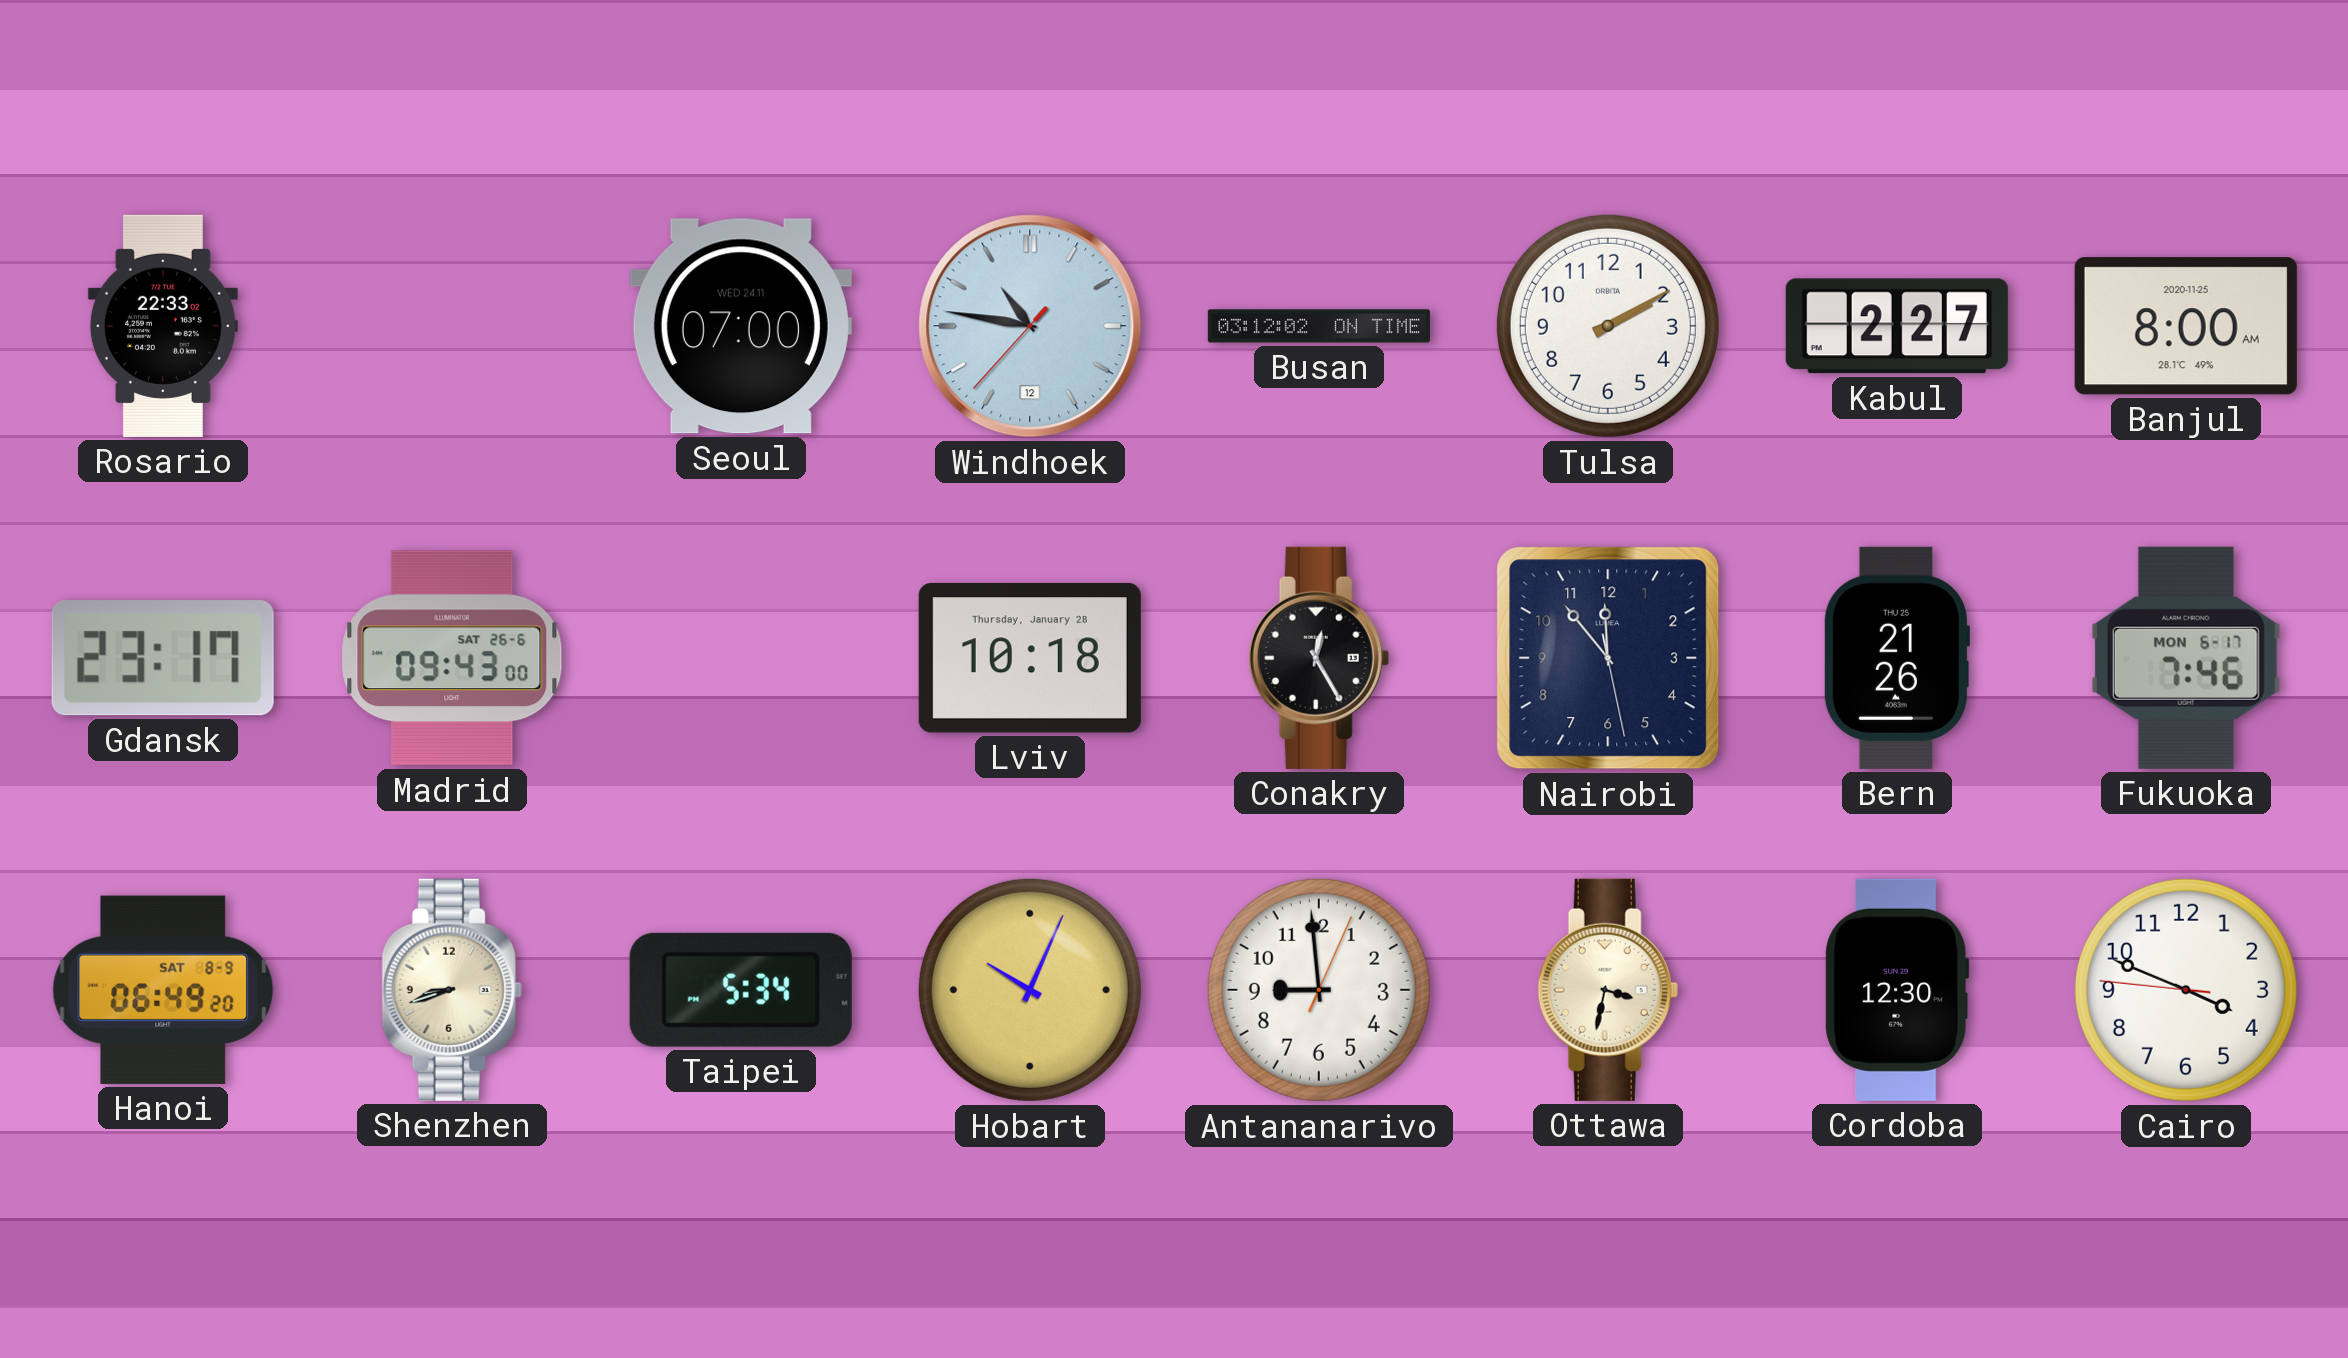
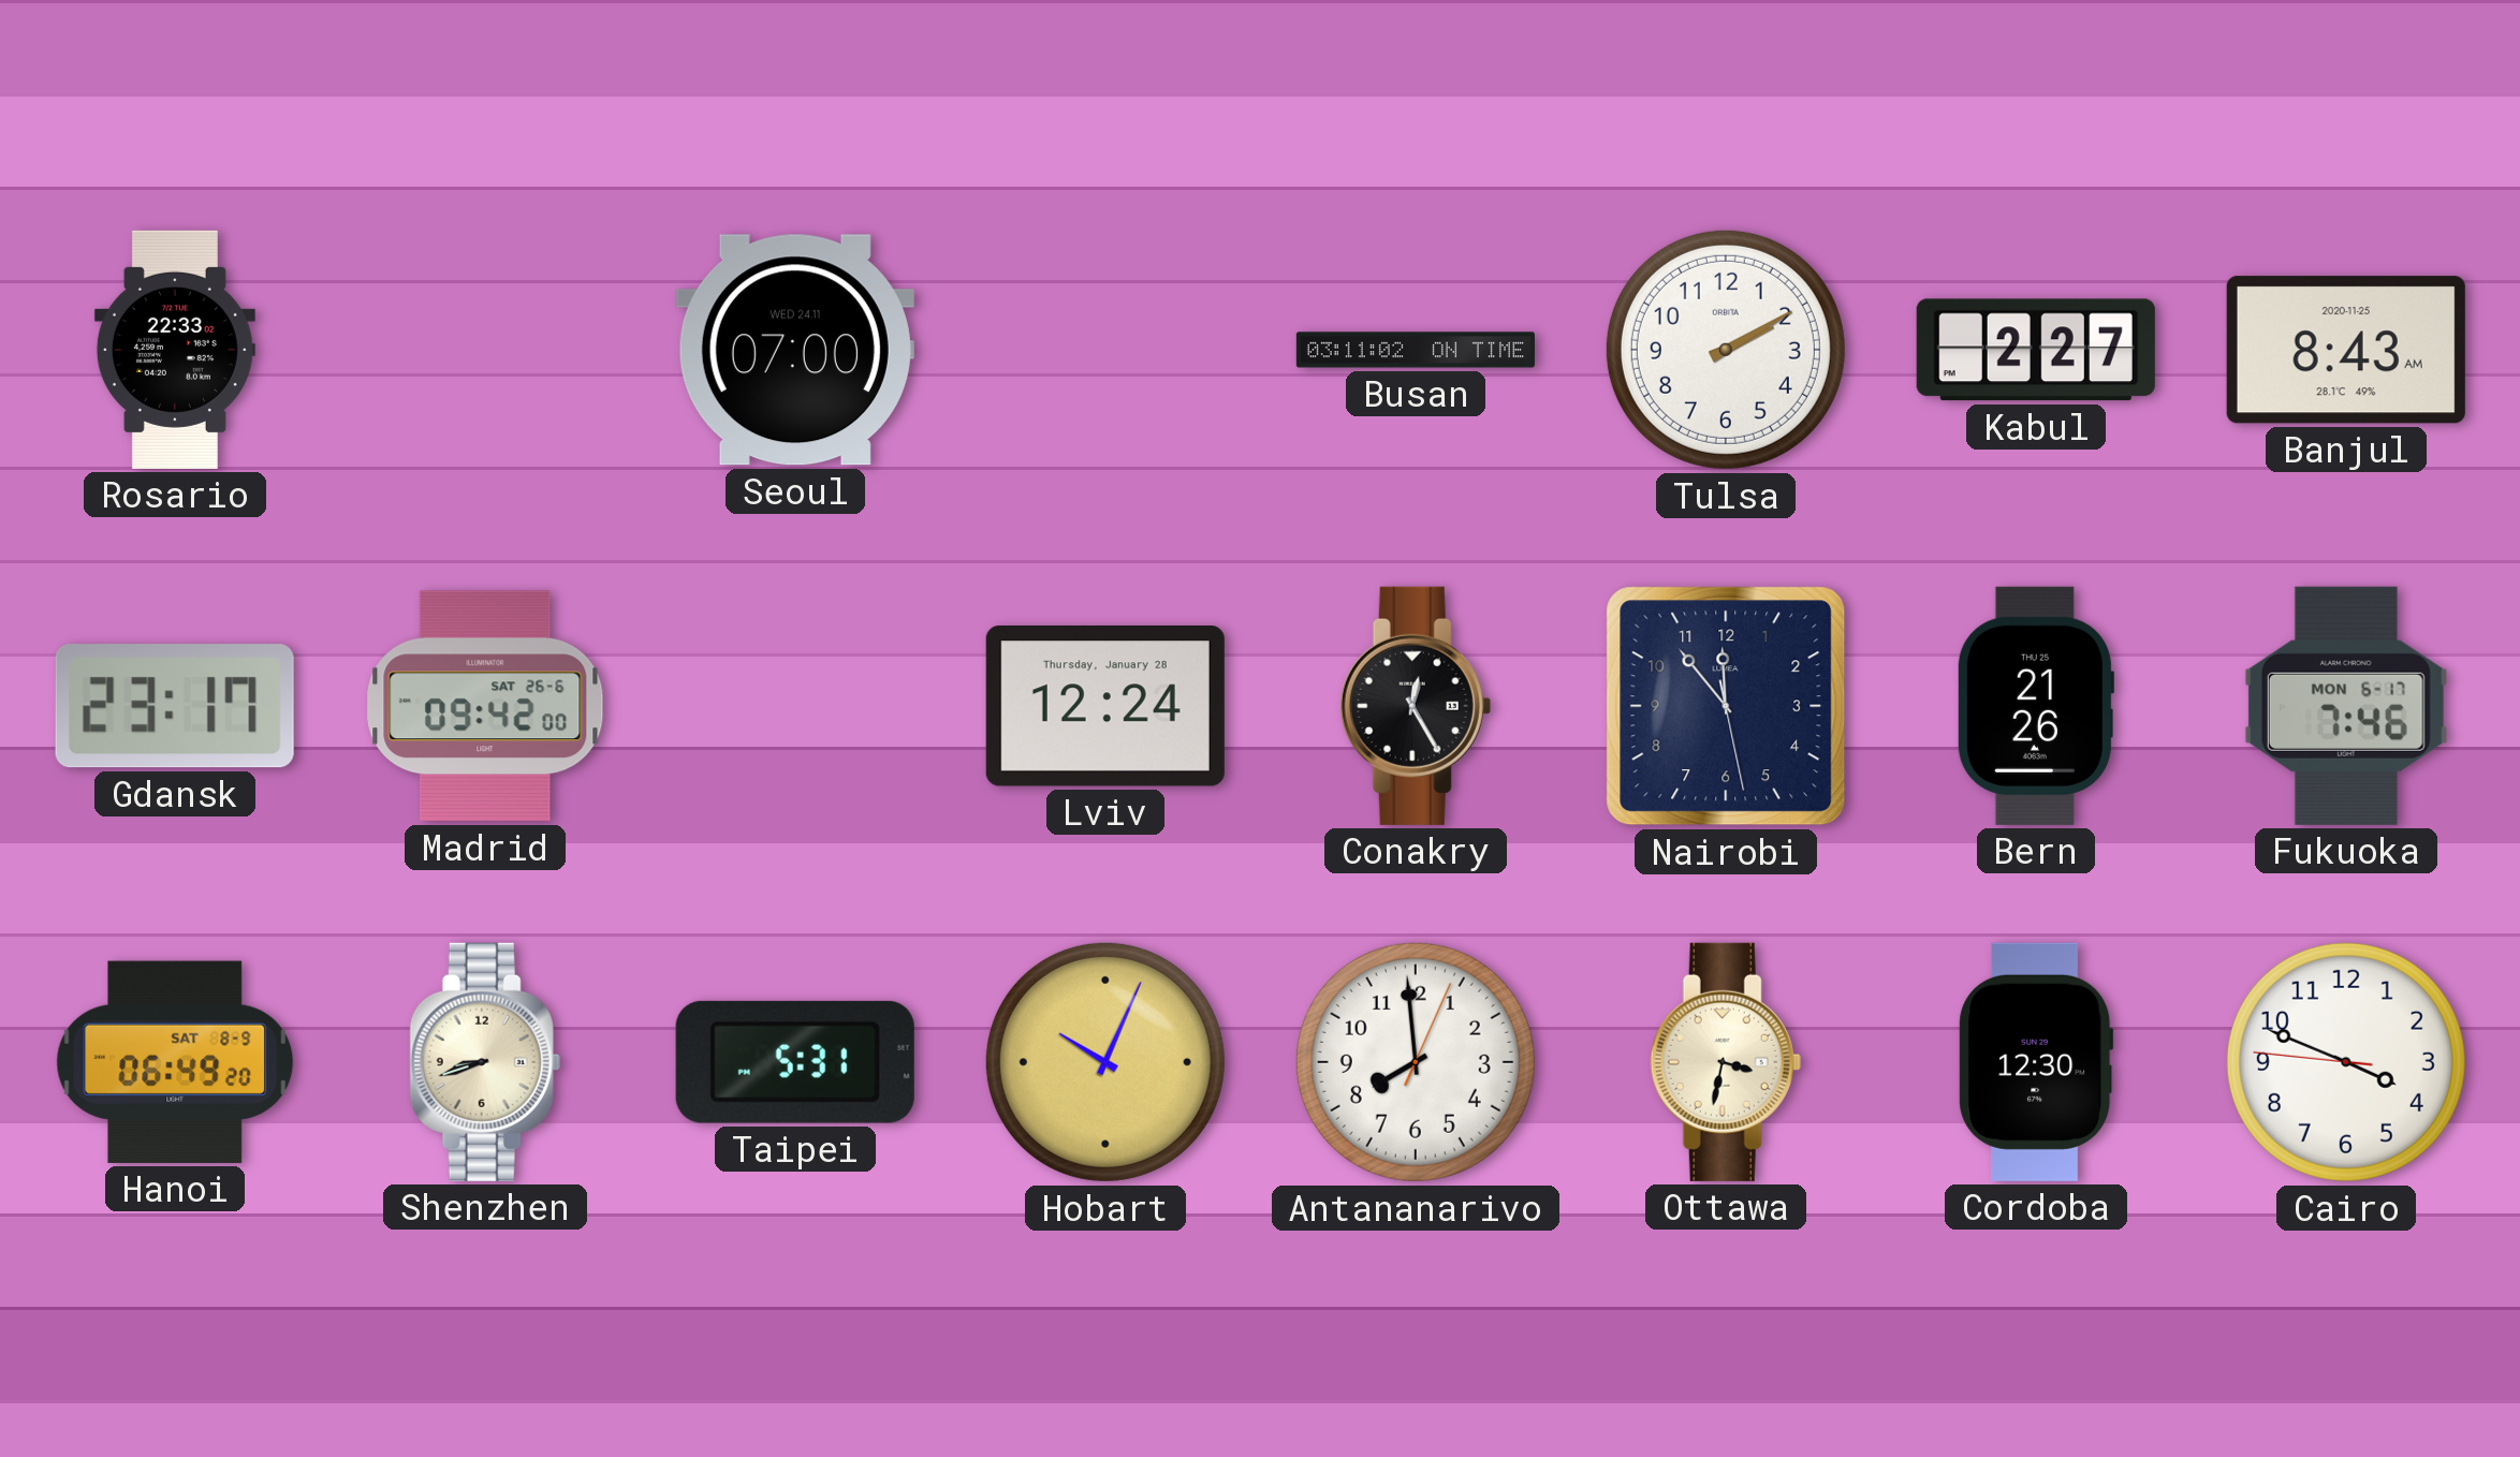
Windhoek: 10:46 -> none (1030, 326)
Busan: 03:12 -> 03:11 (1416, 350)
Banjul: 8:00 -> 8:43 (2346, 350)
Madrid: 09:43 -> 09:42 (485, 706)
Lviv: 10:18 -> 12:24 (1105, 707)
Taipei: 5:34 -> 5:31 (795, 1062)
Antananarivo: 8:59 -> 7:59 (1416, 1062)
